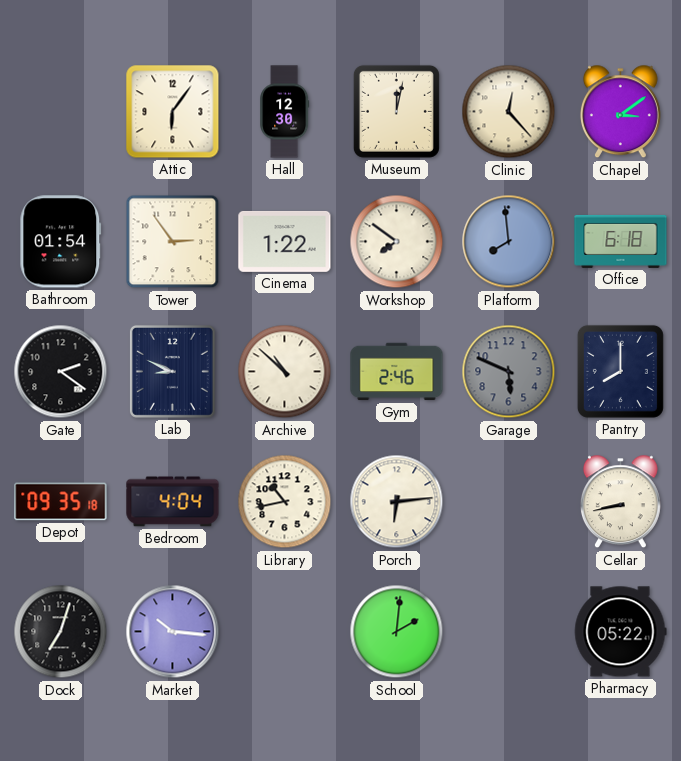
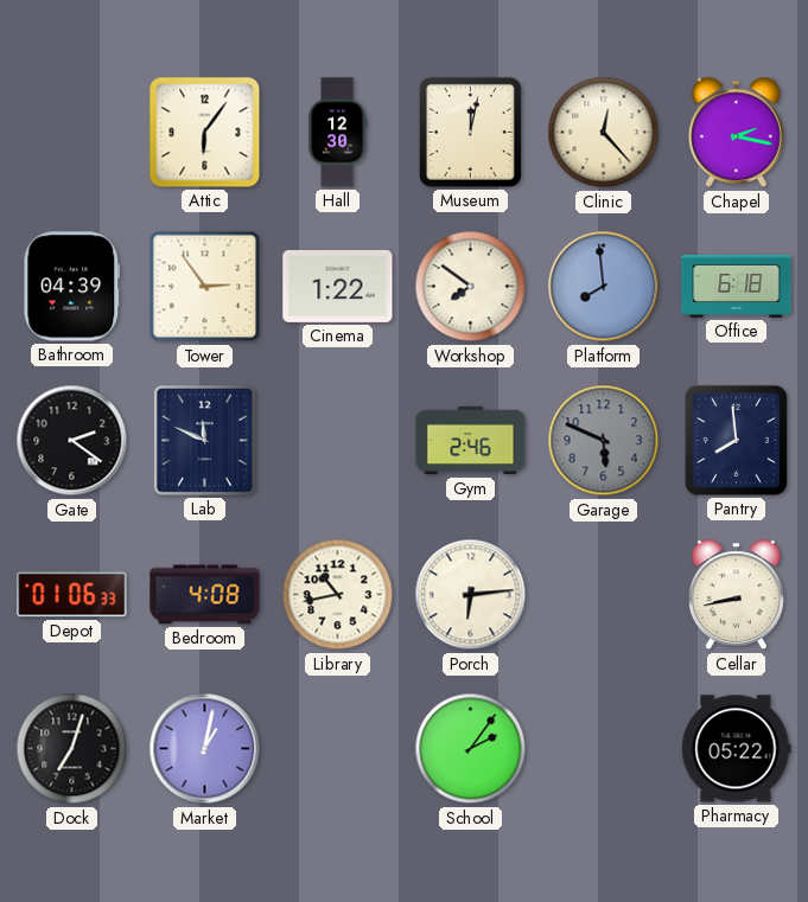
Chapel: 3:09 -> 2:17 (736, 133)
Bathroom: 01:54 -> 04:39 (72, 287)
Lab: 8:49 -> 11:49 (204, 440)
Archive: 10:52 -> none (285, 372)
Pantry: 8:00 -> 7:59 (736, 440)
Depot: 09:35 -> 01:06 (72, 595)
Bedroom: 4:04 -> 4:08 (205, 595)
Market: 10:16 -> 1:02 (205, 749)
School: 2:01 -> 2:06 (471, 749)
